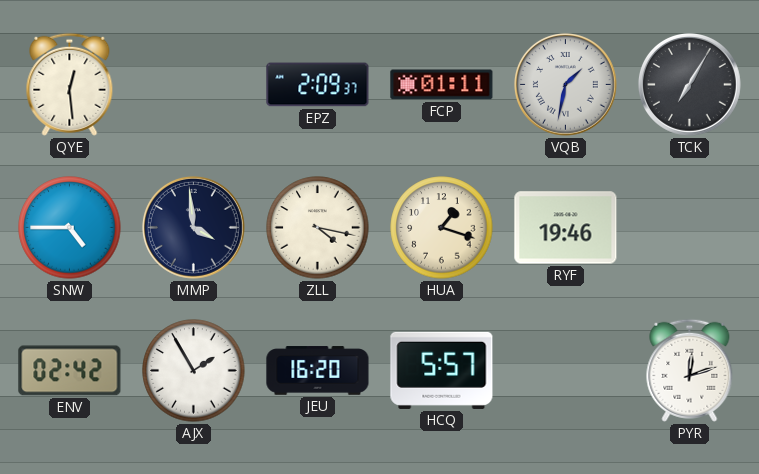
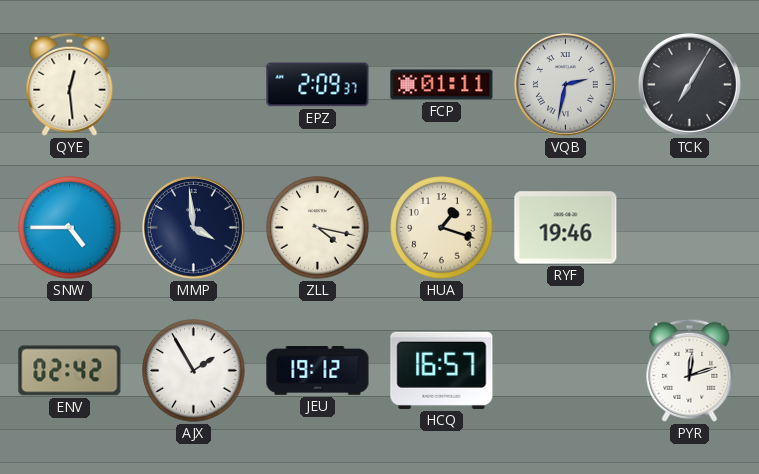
VQB: 1:32 -> 2:32 (566, 85)
JEU: 16:20 -> 19:12 (318, 371)
HCQ: 5:57 -> 16:57 (442, 370)
